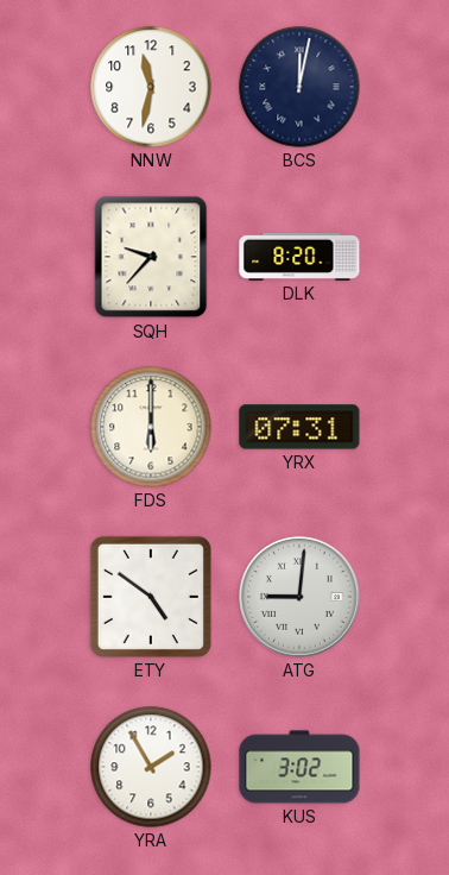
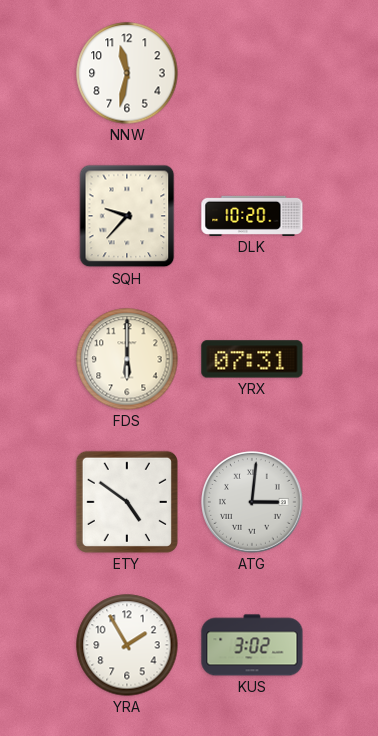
BCS: 12:02 -> none (299, 87)
DLK: 8:20 -> 10:20 (252, 216)
ATG: 9:01 -> 3:01 (253, 503)
